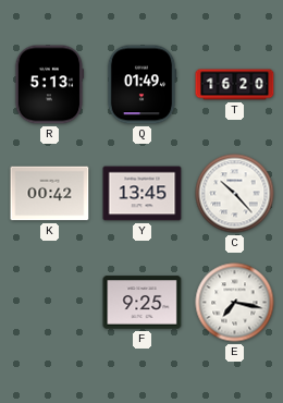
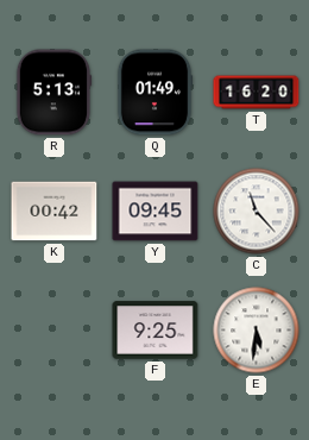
Y: 13:45 -> 09:45 (156, 212)
C: 10:23 -> 11:23 (257, 212)
E: 7:17 -> 5:31 (257, 331)
